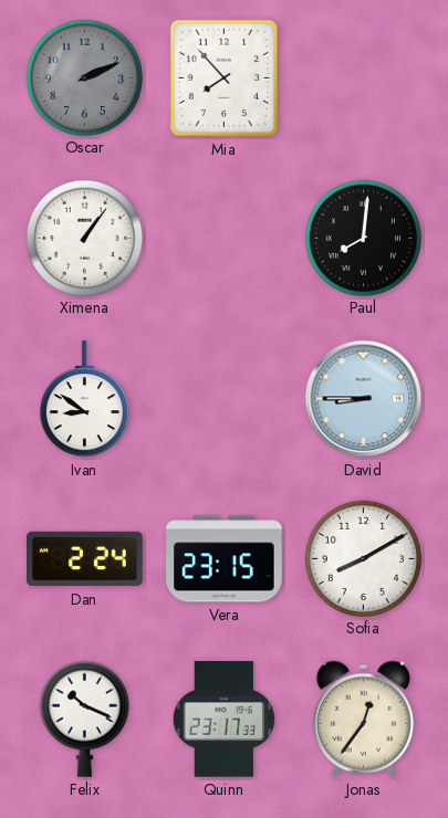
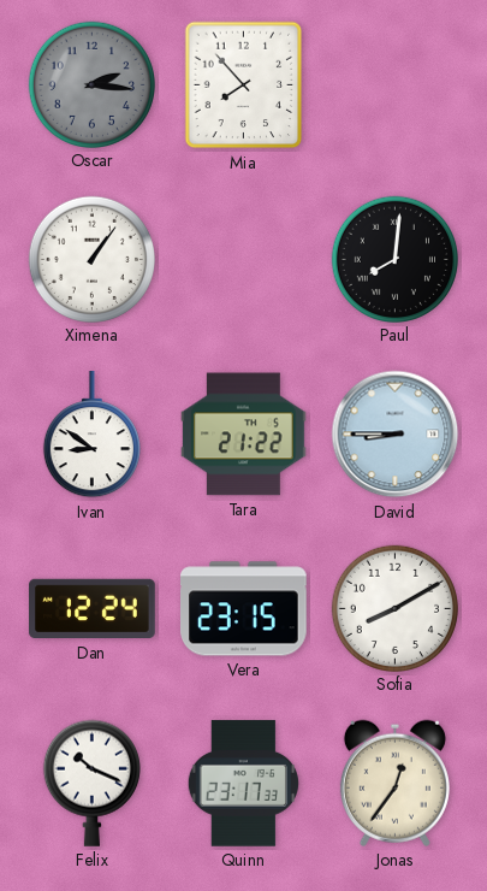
Oscar: 2:11 -> 2:16 (91, 84)
Tara: none -> 21:22 (244, 435)
Dan: 2:24 -> 12:24 (93, 609)
